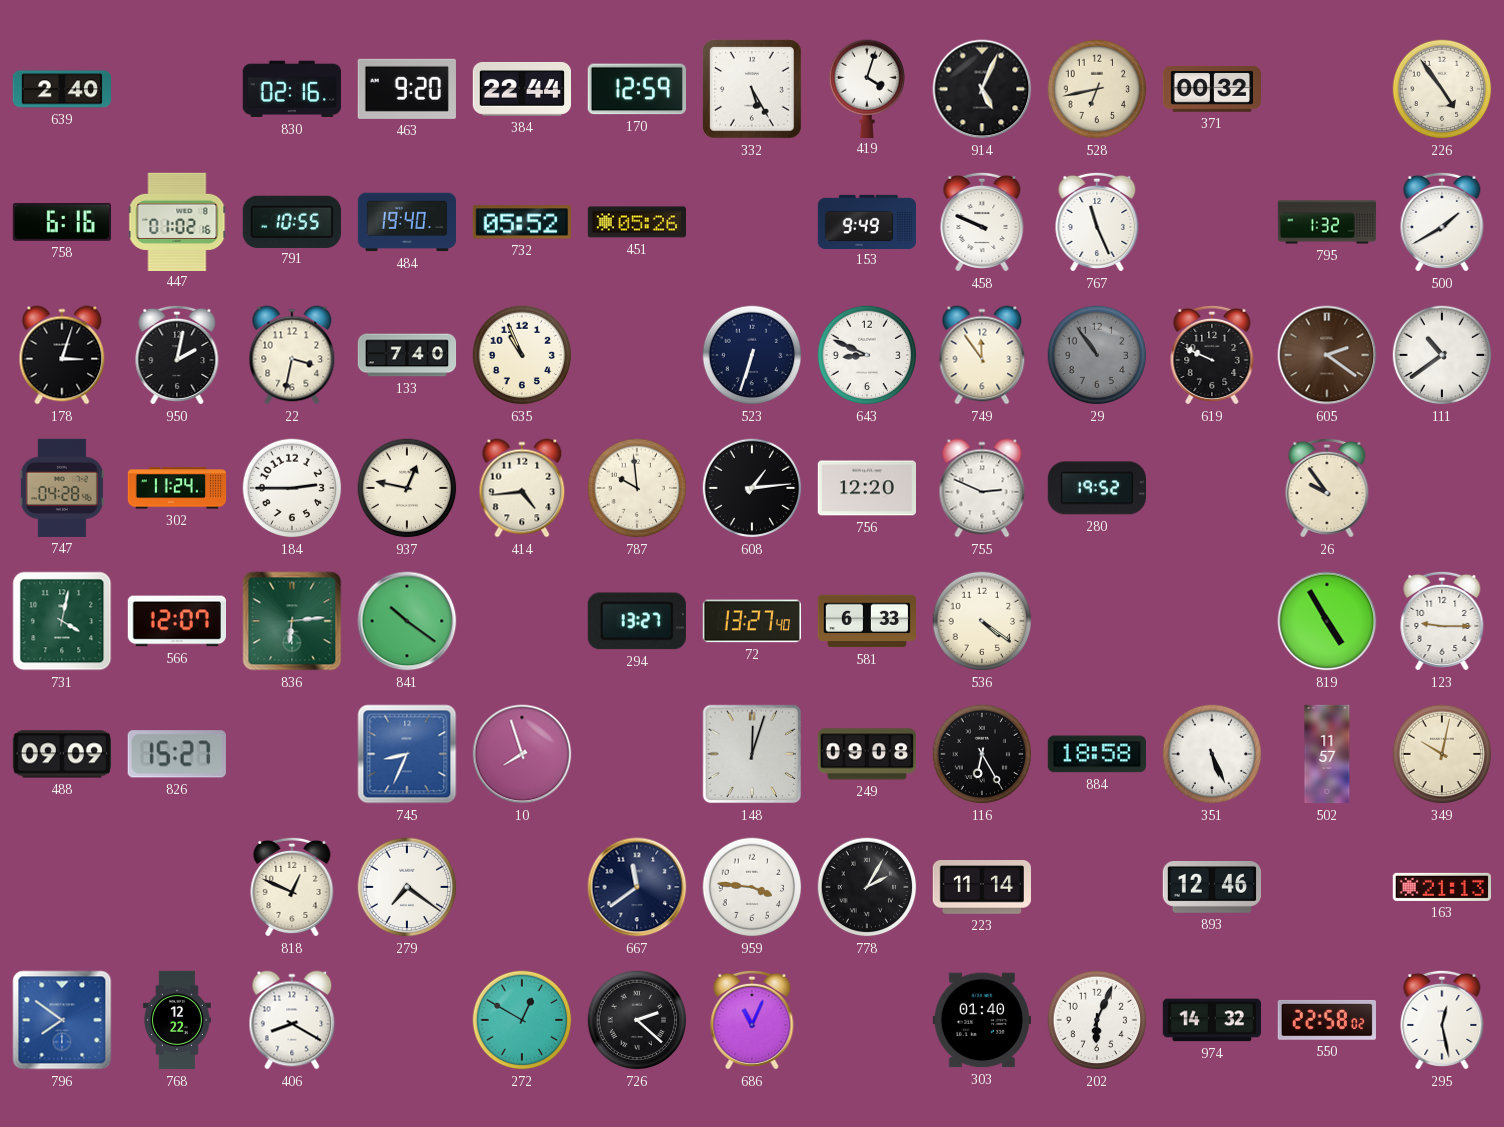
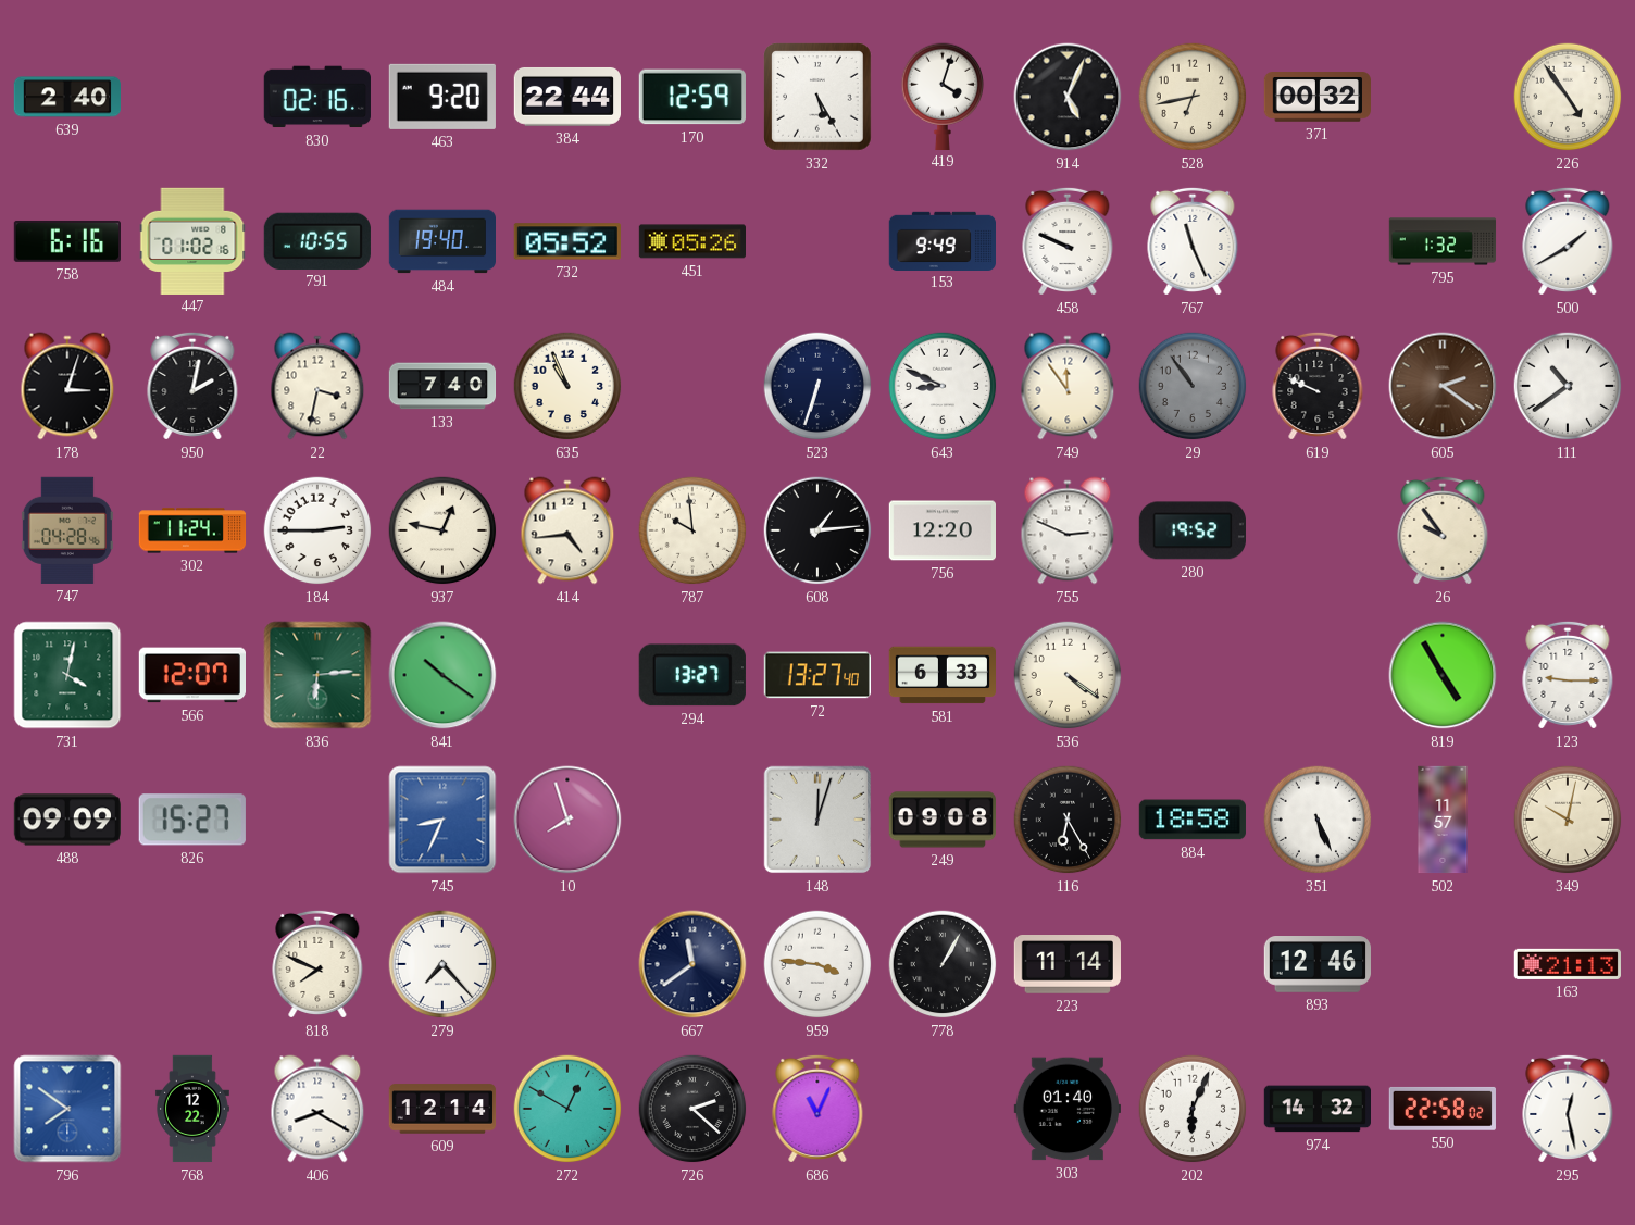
818: 12:49 -> 7:49 (317, 964)
279: 7:21 -> 7:23 (442, 964)
778: 2:05 -> 1:05 (943, 964)
609: none -> 12:14 (442, 1109)
